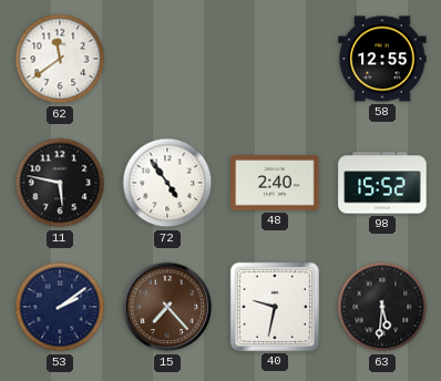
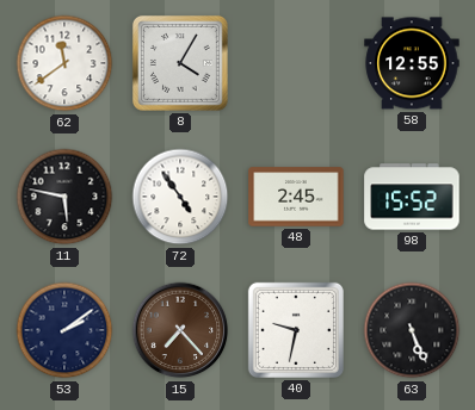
8: none -> 4:05 (180, 63)
48: 2:40 -> 2:45 (296, 197)
63: 5:31 -> 5:26 (412, 330)
